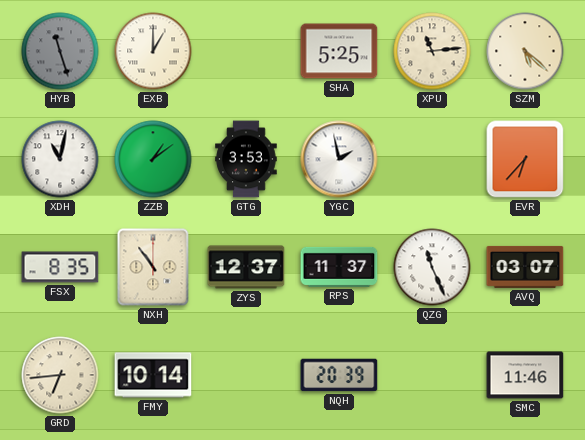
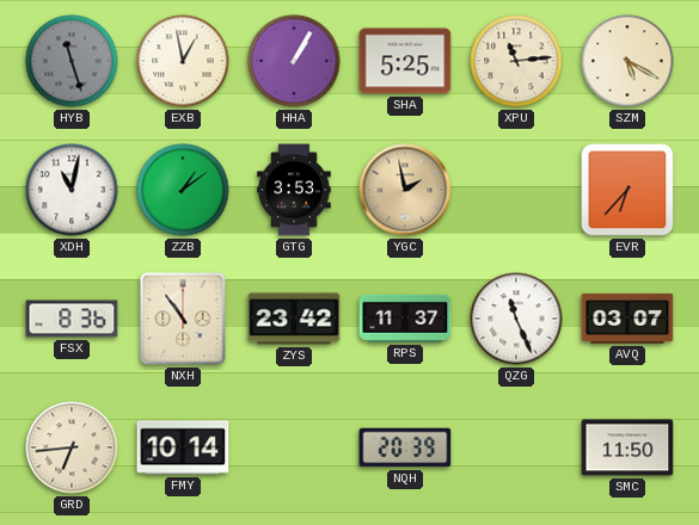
EXB: 1:00 -> 12:58 (183, 61)
HHA: none -> 1:05 (294, 61)
SZM: 5:22 -> 5:20 (627, 61)
YGC dial: white -> champagne (405, 190)
FSX: 8:35 -> 8:36 (72, 319)
ZYS: 12:37 -> 23:42 (294, 319)
SMC: 11:46 -> 11:50 (627, 447)
